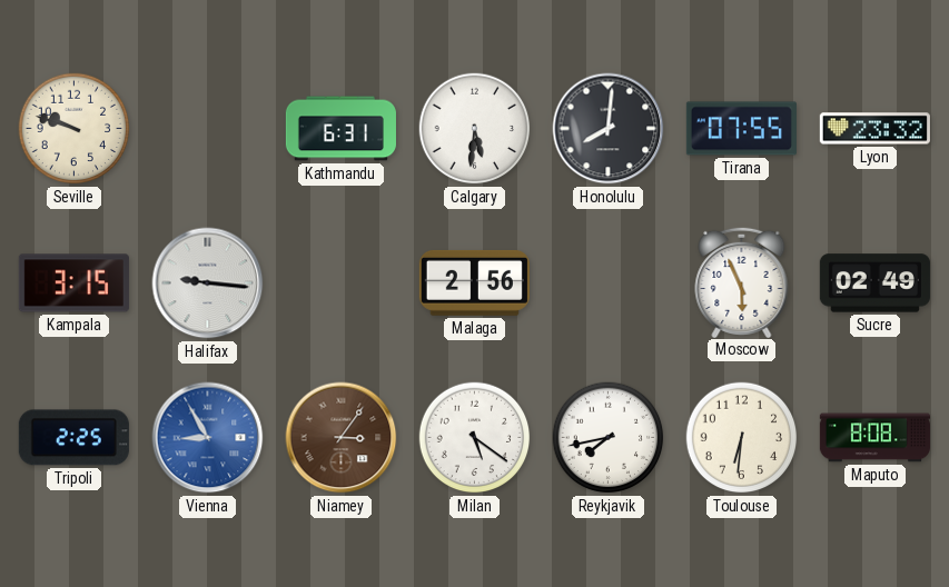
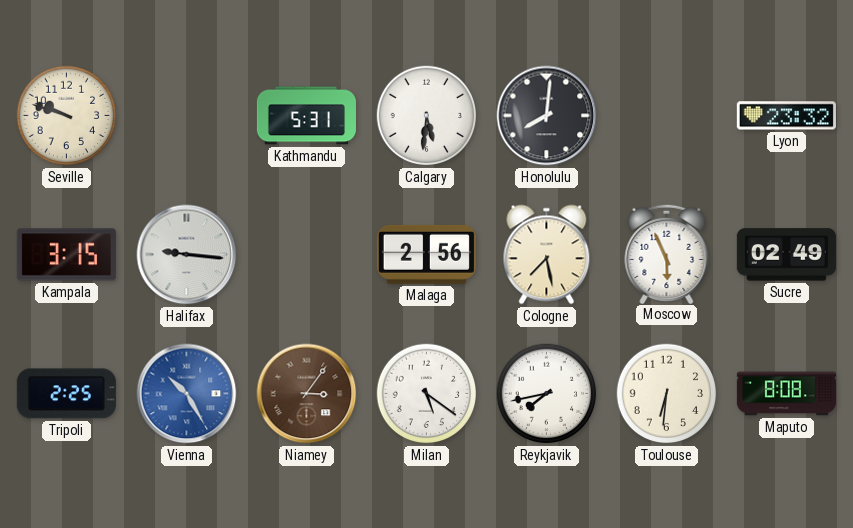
Kathmandu: 6:31 -> 5:31 (306, 116)
Tirana: 07:55 -> none (741, 129)
Cologne: none -> 7:28 (547, 255)
Vienna: 8:55 -> 10:25 (187, 394)
